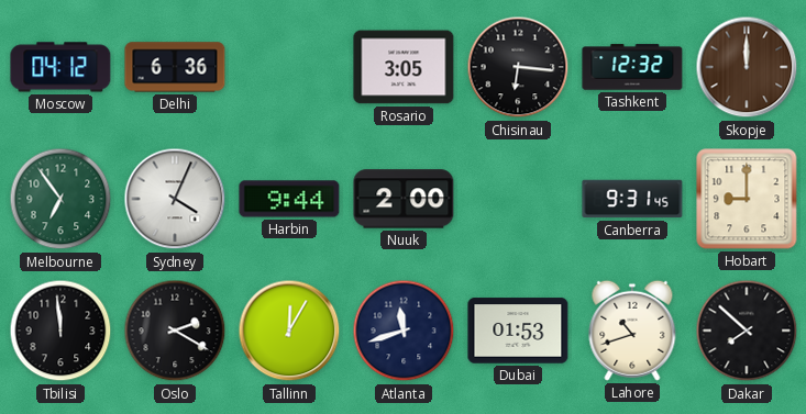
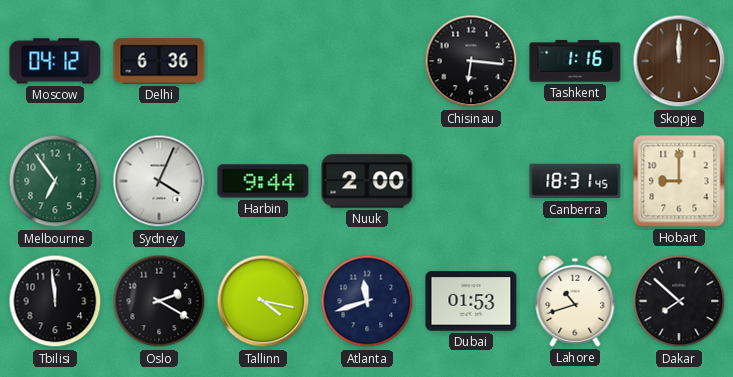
Rosario: 3:05 -> none (404, 67)
Tashkent: 12:32 -> 1:16 (575, 61)
Canberra: 9:31 -> 18:31 (575, 181)
Tallinn: 12:05 -> 4:17 (263, 301)
